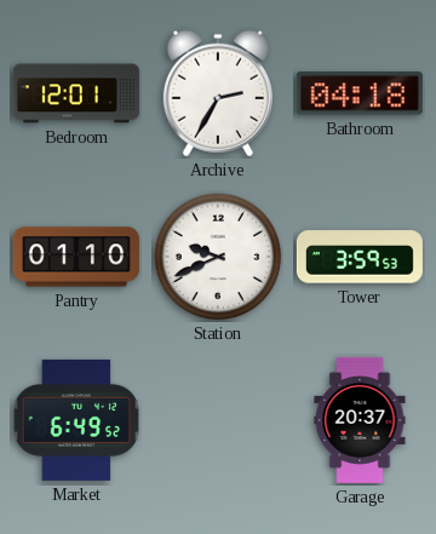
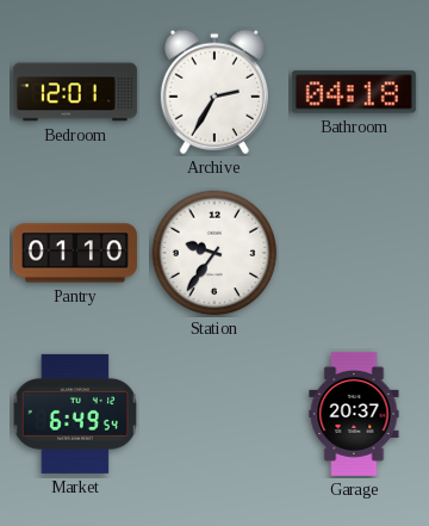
Station: 9:41 -> 9:36 (214, 253)
Tower: 3:59 -> none (360, 257)
Market: 6:49:52 -> 6:49:54 (75, 414)
